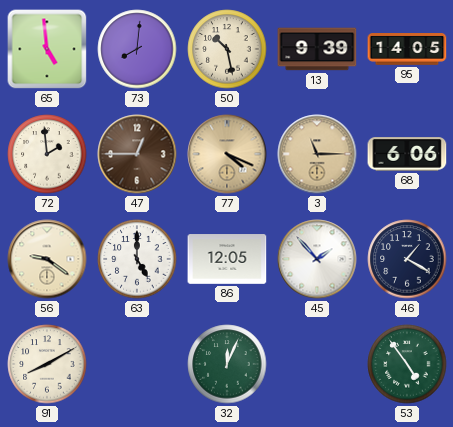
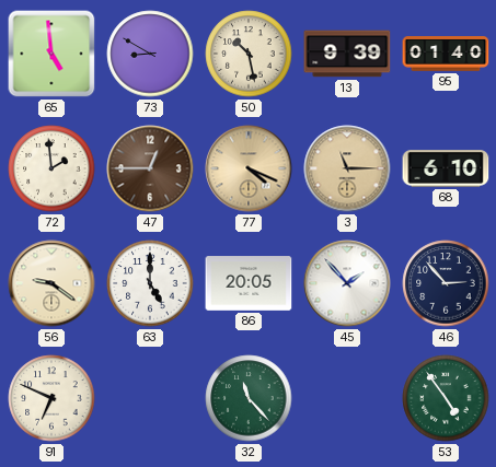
73: 8:01 -> 8:50 (150, 54)
95: 14:05 -> 01:40 (446, 55)
68: 6:06 -> 6:10 (446, 168)
86: 12:05 -> 20:05 (249, 283)
46: 1:20 -> 2:53 (446, 283)
91: 8:10 -> 6:49 (51, 398)
32: 12:04 -> 11:23 (249, 398)
